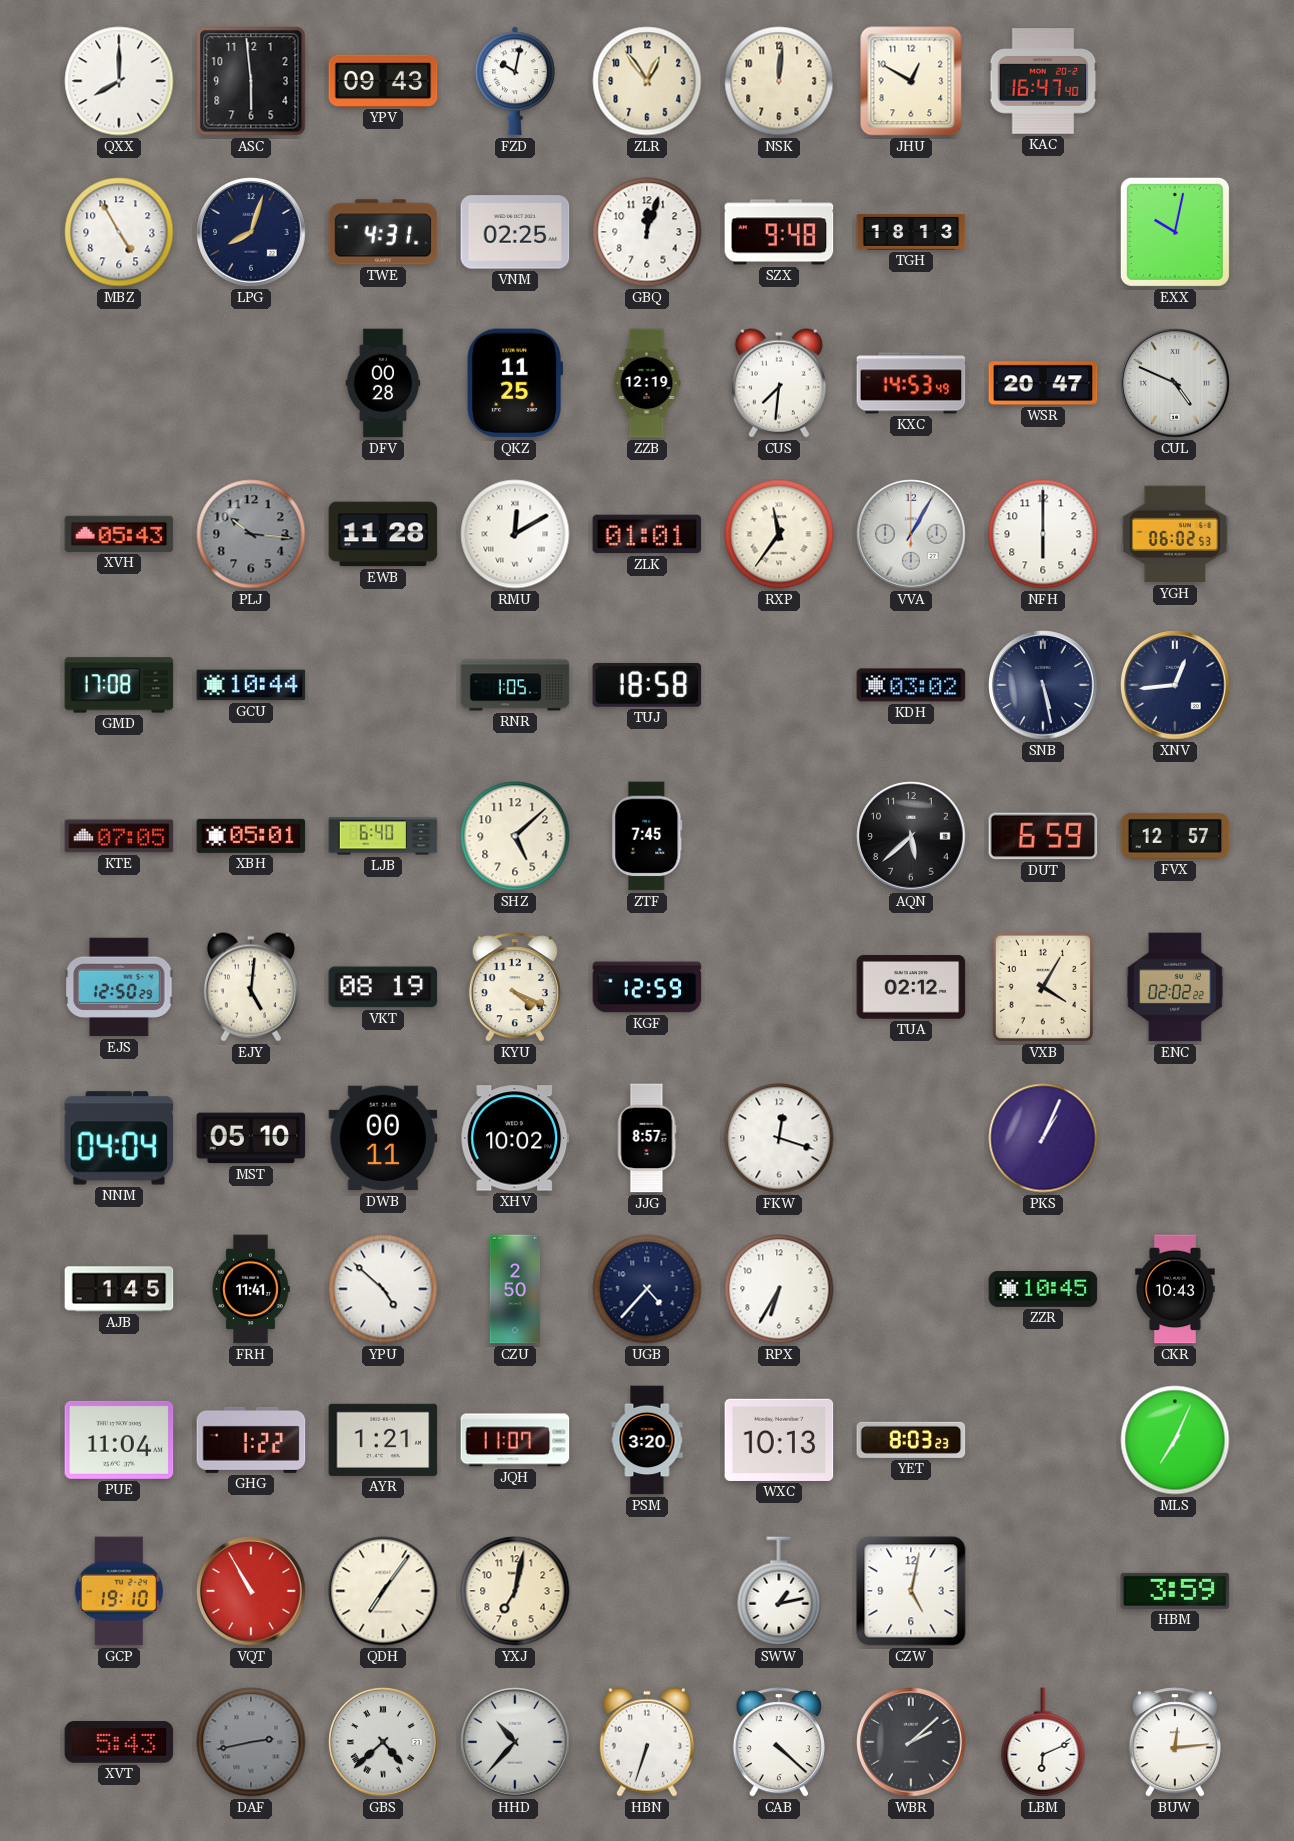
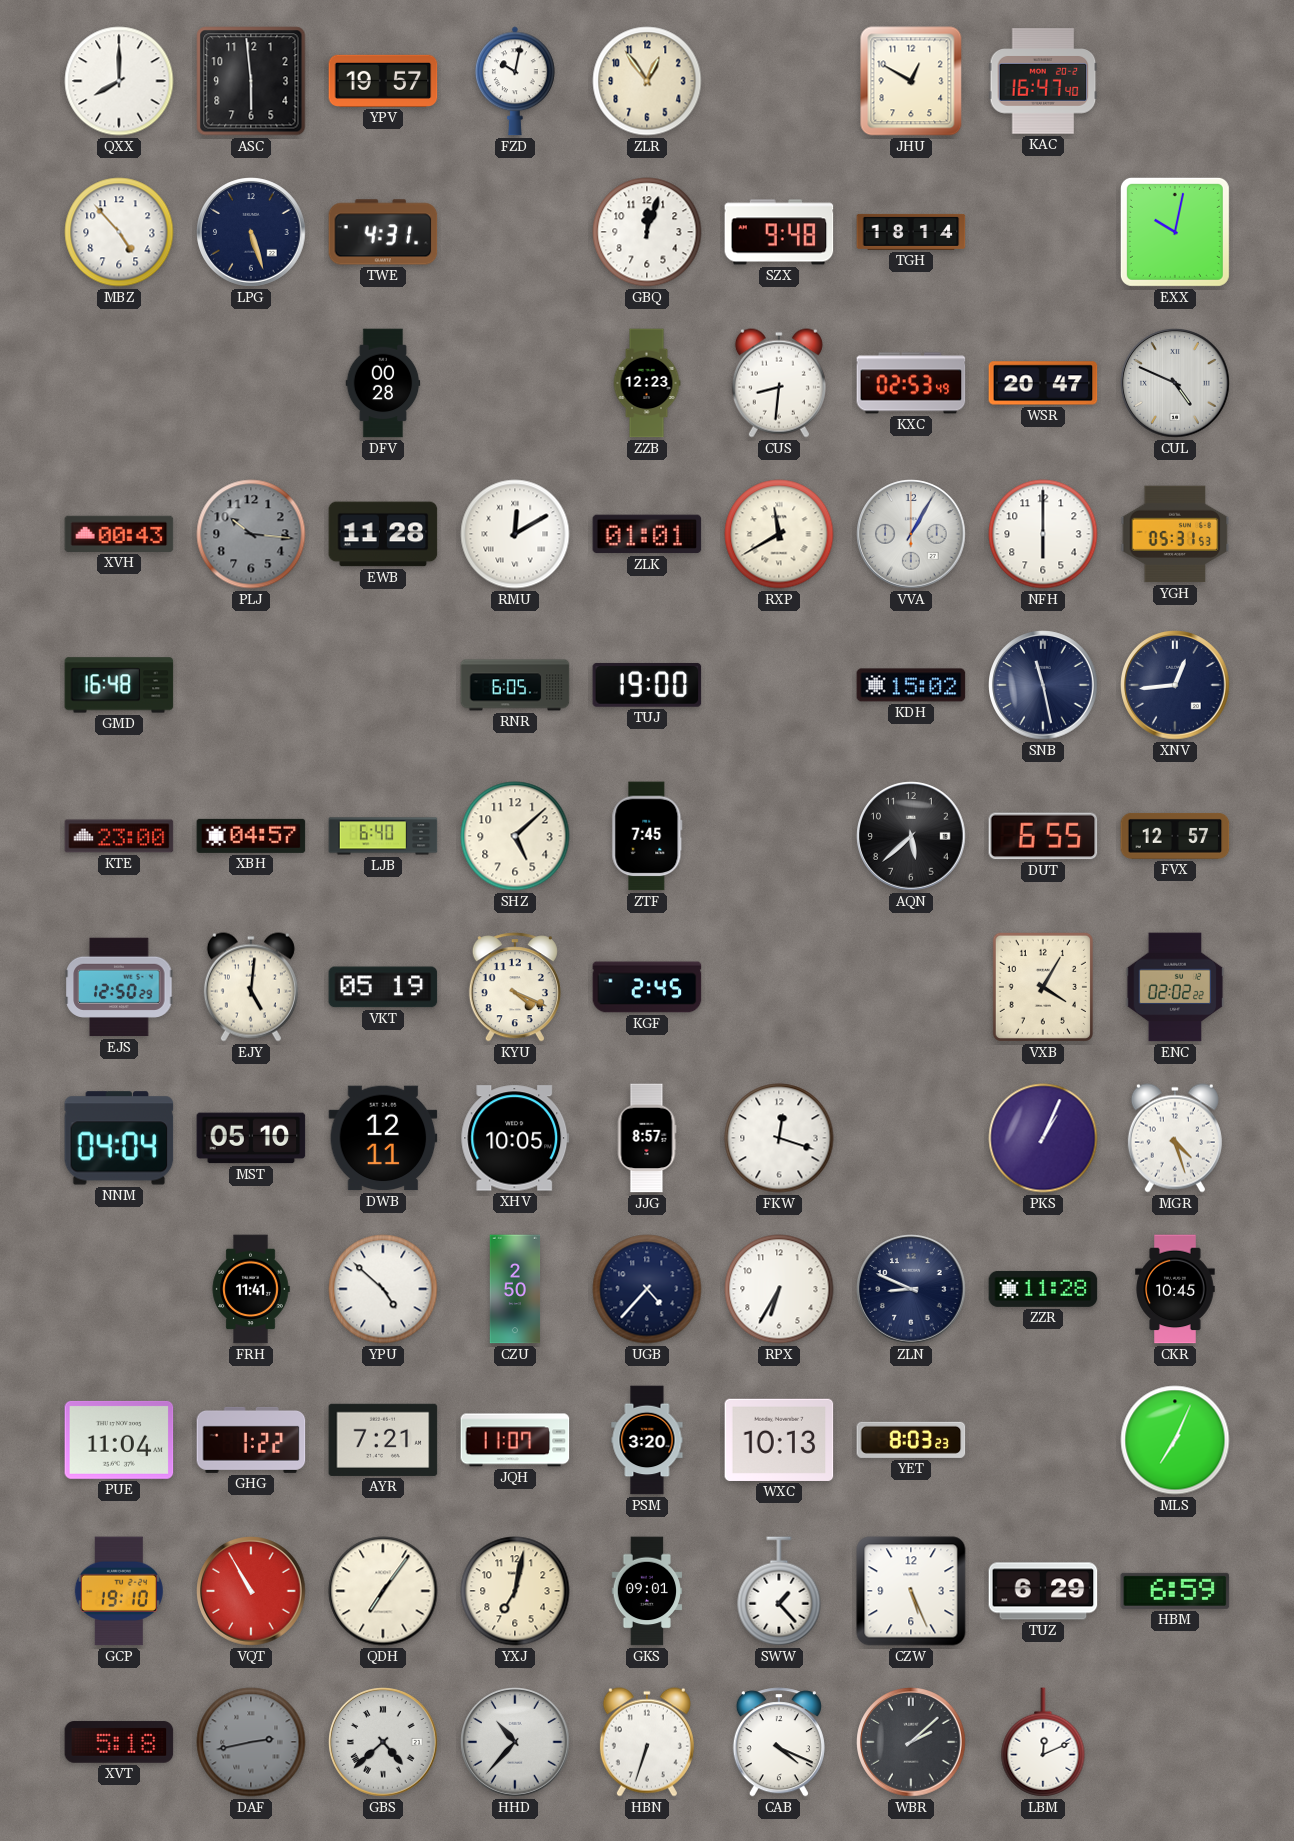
YPV: 09:43 -> 19:57 (383, 81)
NSK: 12:01 -> none (779, 81)
MBZ: 4:55 -> 4:53 (119, 232)
LPG: 8:03 -> 5:27 (251, 232)
VNM: 02:25 -> none (515, 232)
TGH: 18:13 -> 18:14 (911, 232)
QKZ: 11:25 -> none (514, 383)
ZZB: 12:19 -> 12:23 (647, 383)
CUS: 7:31 -> 8:31 (779, 383)
KXC: 14:53 -> 02:53 (911, 383)
XVH: 05:43 -> 00:43 (119, 534)
RXP: 11:36 -> 11:40 (779, 534)
YGH: 06:02 -> 05:31 (1175, 534)
GMD: 17:08 -> 16:48 (119, 685)
GCU: 10:44 -> none (251, 685)
RNR: 1:05 -> 6:05 (515, 685)
TUJ: 18:58 -> 19:00 (647, 685)
KDH: 03:02 -> 15:02 (911, 685)
SNB: 5:28 -> 11:28 (1043, 685)
KTE: 07:05 -> 23:00 (119, 836)
XBH: 05:01 -> 04:57 (251, 836)
DUT: 6:59 -> 6:55 (1043, 836)
VKT: 08:19 -> 05:19 (383, 987)
KGF: 12:59 -> 2:45 (647, 987)
TUA: 02:12 -> none (911, 987)
DWB: 00:11 -> 12:11 (383, 1138)
XHV: 10:02 -> 10:05 (515, 1138)
MGR: none -> 4:27 (1175, 1138)
AJB: 1:45 -> none (119, 1289)
ZLN: none -> 8:49 (911, 1289)
ZZR: 10:45 -> 11:28 (1043, 1289)
CKR: 10:43 -> 10:45 (1175, 1289)
AYR: 1:21 -> 7:21 (383, 1440)
GKS: none -> 09:01 (647, 1591)
SWW: 1:13 -> 1:23 (779, 1591)
CZW: 5:02 -> 5:26 (911, 1591)
TUZ: none -> 6:29 (1043, 1591)
HBM: 3:59 -> 6:59 (1175, 1591)
XVT: 5:43 -> 5:18 (119, 1742)
CAB: 4:22 -> 4:19 (779, 1742)
LBM: 6:11 -> 12:11 (1043, 1742)
BUW: 12:14 -> none (1175, 1742)
